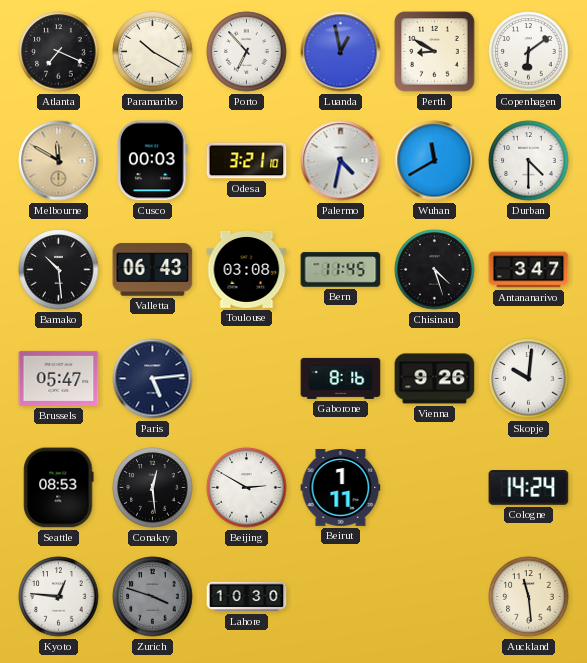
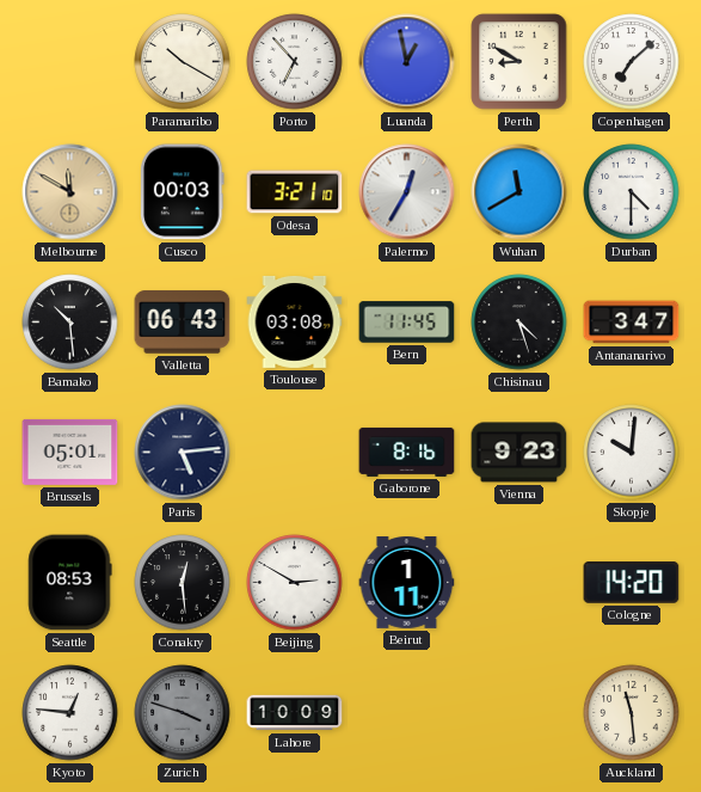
Atlanta: 7:19 -> none (59, 52)
Copenhagen: 6:09 -> 7:08 (632, 62)
Palermo: 4:32 -> 12:35 (407, 192)
Brussels: 05:47 -> 05:01 (70, 452)
Vienna: 9:26 -> 9:23 (519, 453)
Cologne: 14:24 -> 14:20 (632, 583)
Lahore: 10:30 -> 10:09 (295, 713)
